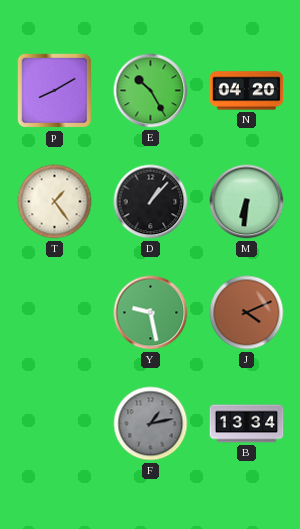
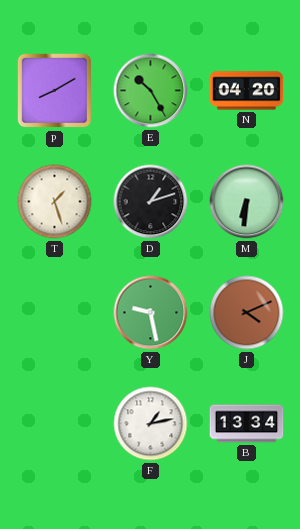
T: 1:24 -> 1:27 (55, 202)
D: 1:07 -> 1:12 (151, 202)
F dial: grey -> white (151, 424)
